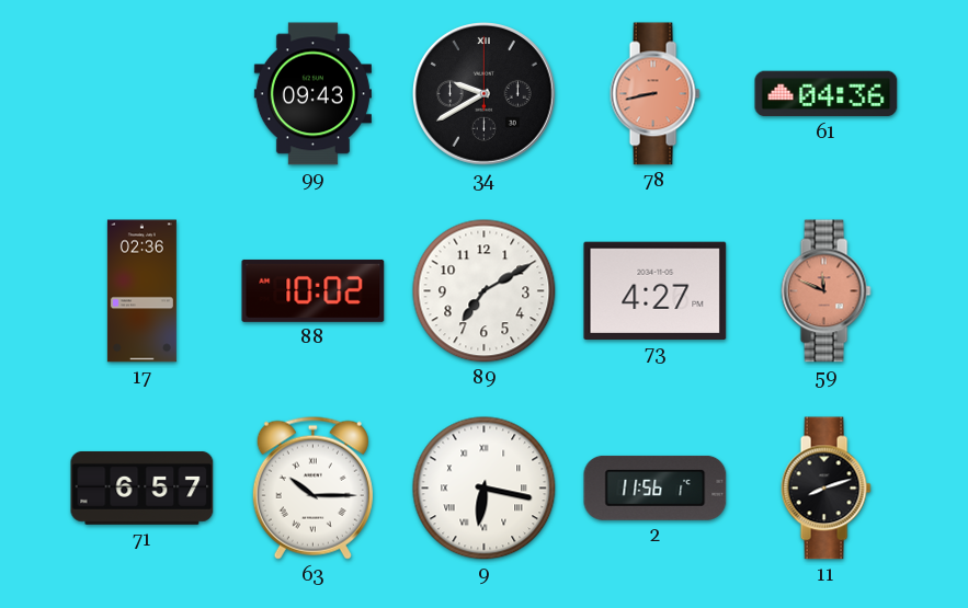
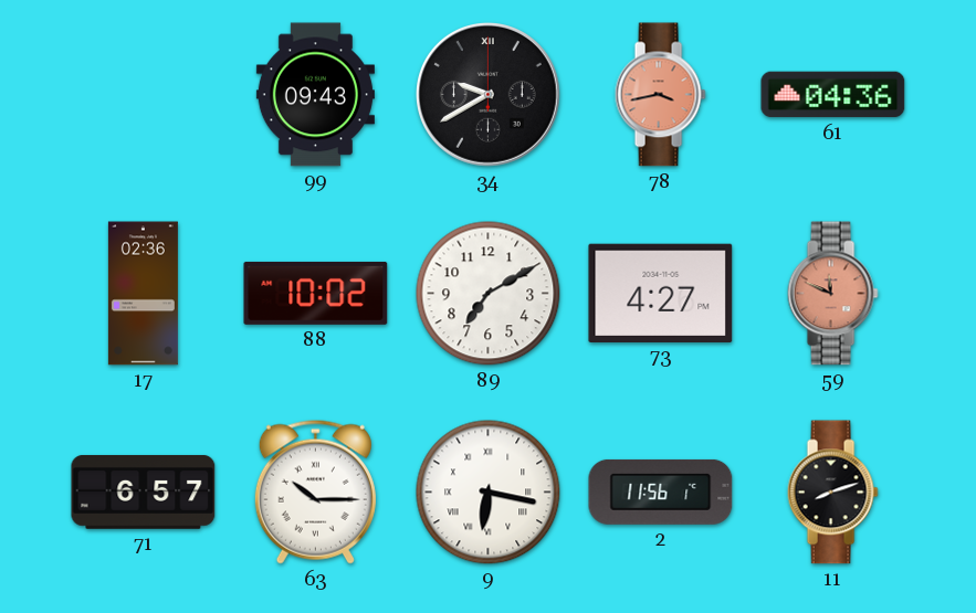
78: 8:43 -> 3:43 (660, 95)
